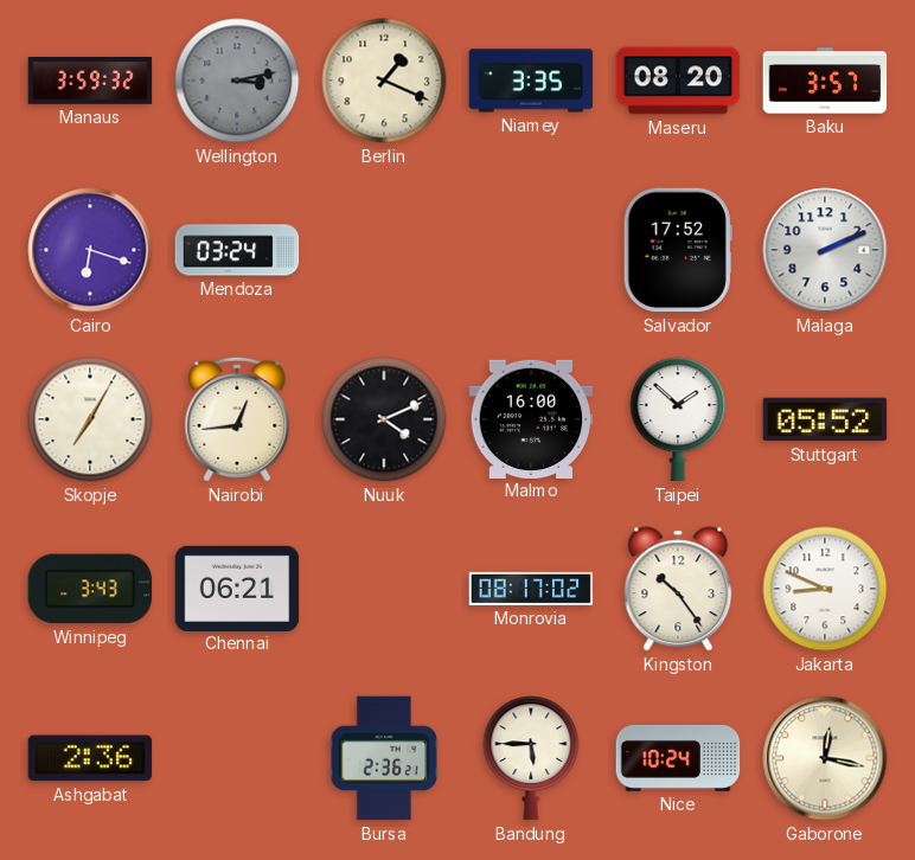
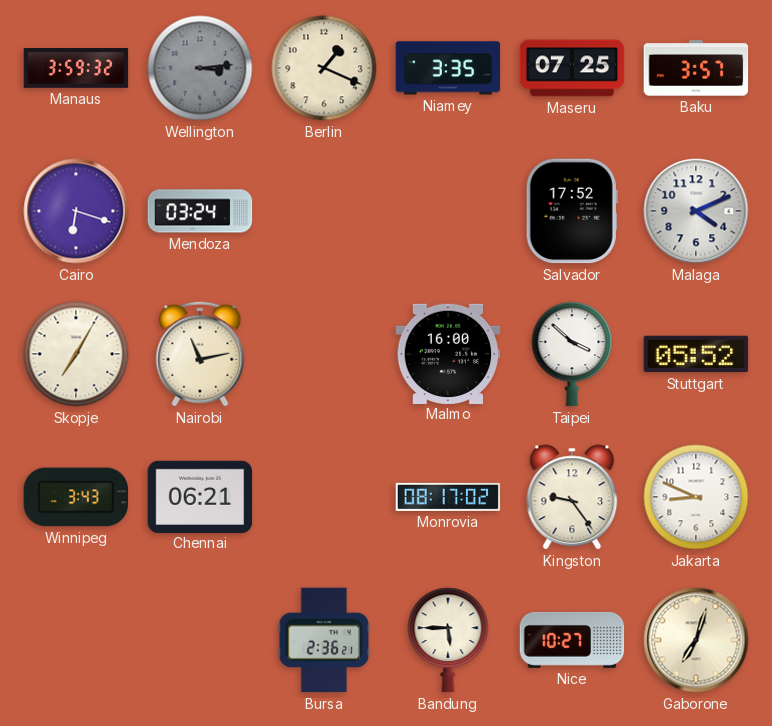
Wellington: 3:13 -> 3:14 (200, 68)
Maseru: 08:20 -> 07:25 (572, 68)
Malaga: 2:11 -> 4:11 (696, 211)
Nairobi: 12:44 -> 11:13 (200, 354)
Nuuk: 4:11 -> none (384, 419)
Taipei: 1:52 -> 3:52 (572, 354)
Kingston: 10:24 -> 9:24 (572, 497)
Ashgabat: 2:36 -> none (90, 758)
Nice: 10:24 -> 10:27 (572, 640)
Gaborone: 12:17 -> 7:03 (696, 640)
